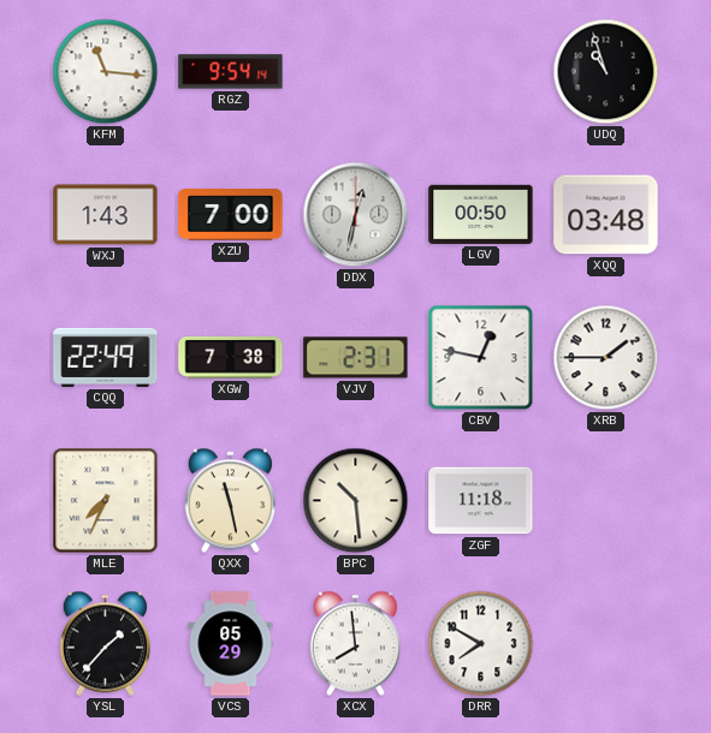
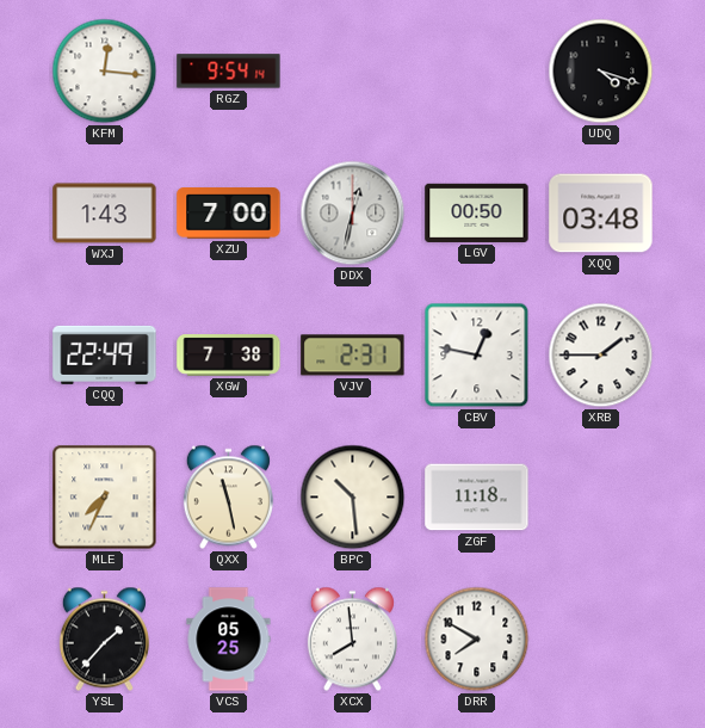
KFM: 11:16 -> 12:16 (105, 72)
UDQ: 10:57 -> 4:18 (601, 72)
VCS: 05:29 -> 05:25 (229, 640)
